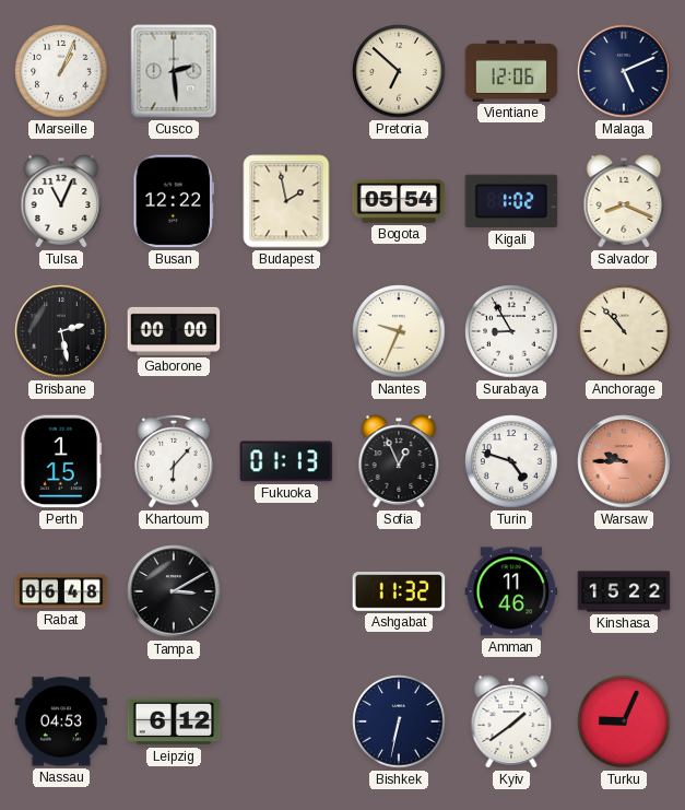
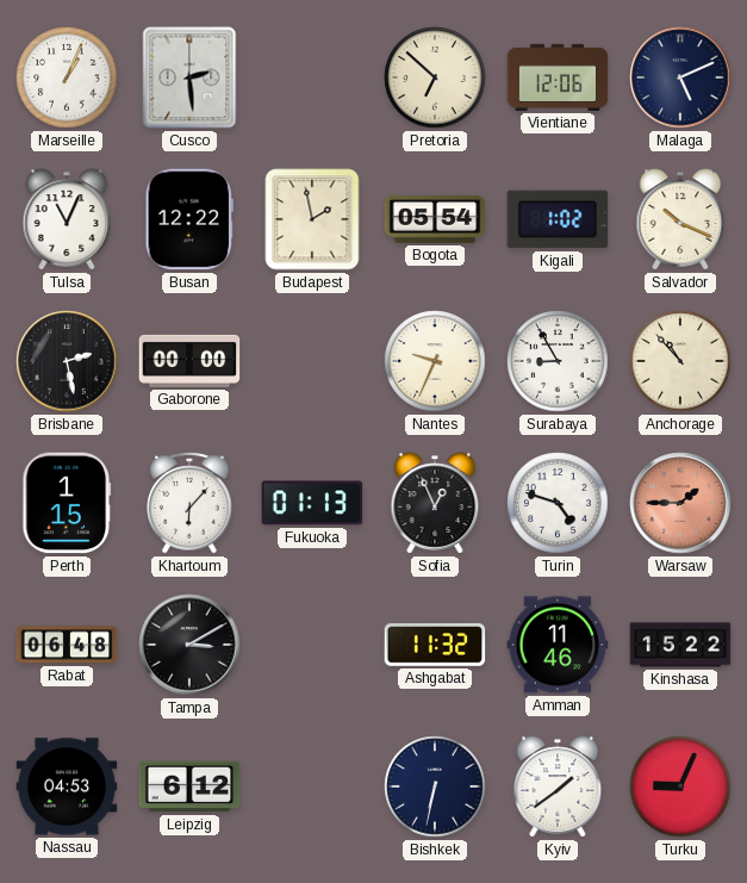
Salvador: 8:19 -> 10:19 (680, 219)
Warsaw: 9:45 -> 1:45 (680, 503)
